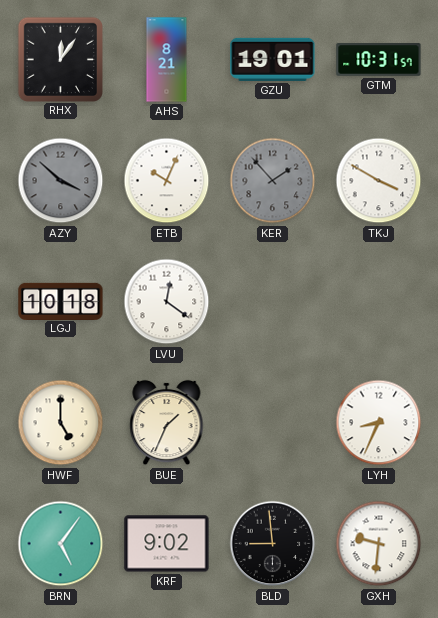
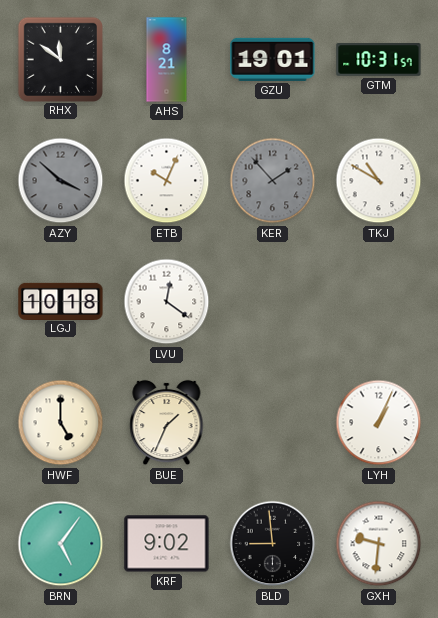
RHX: 12:06 -> 11:51 (60, 59)
TKJ: 3:50 -> 10:50 (379, 181)
LYH: 8:34 -> 1:04 (379, 423)
